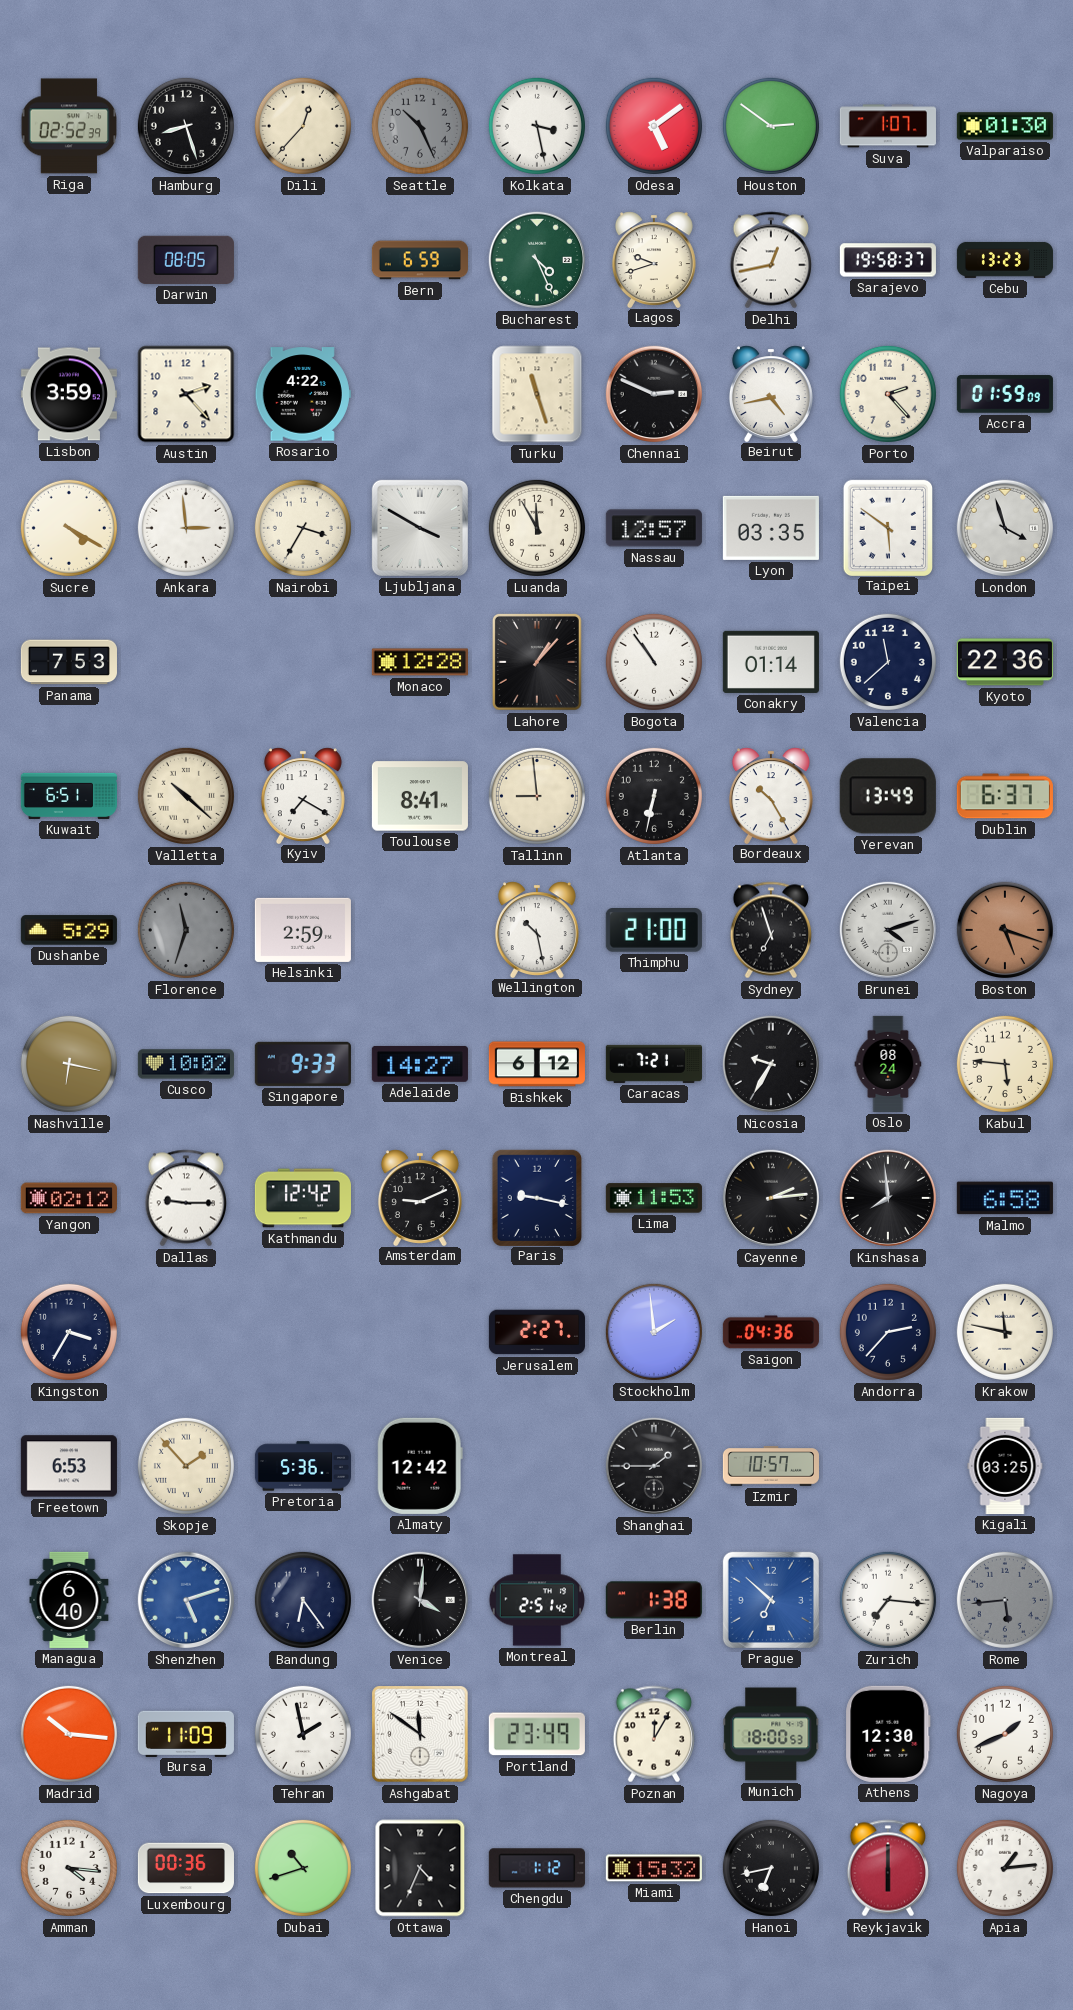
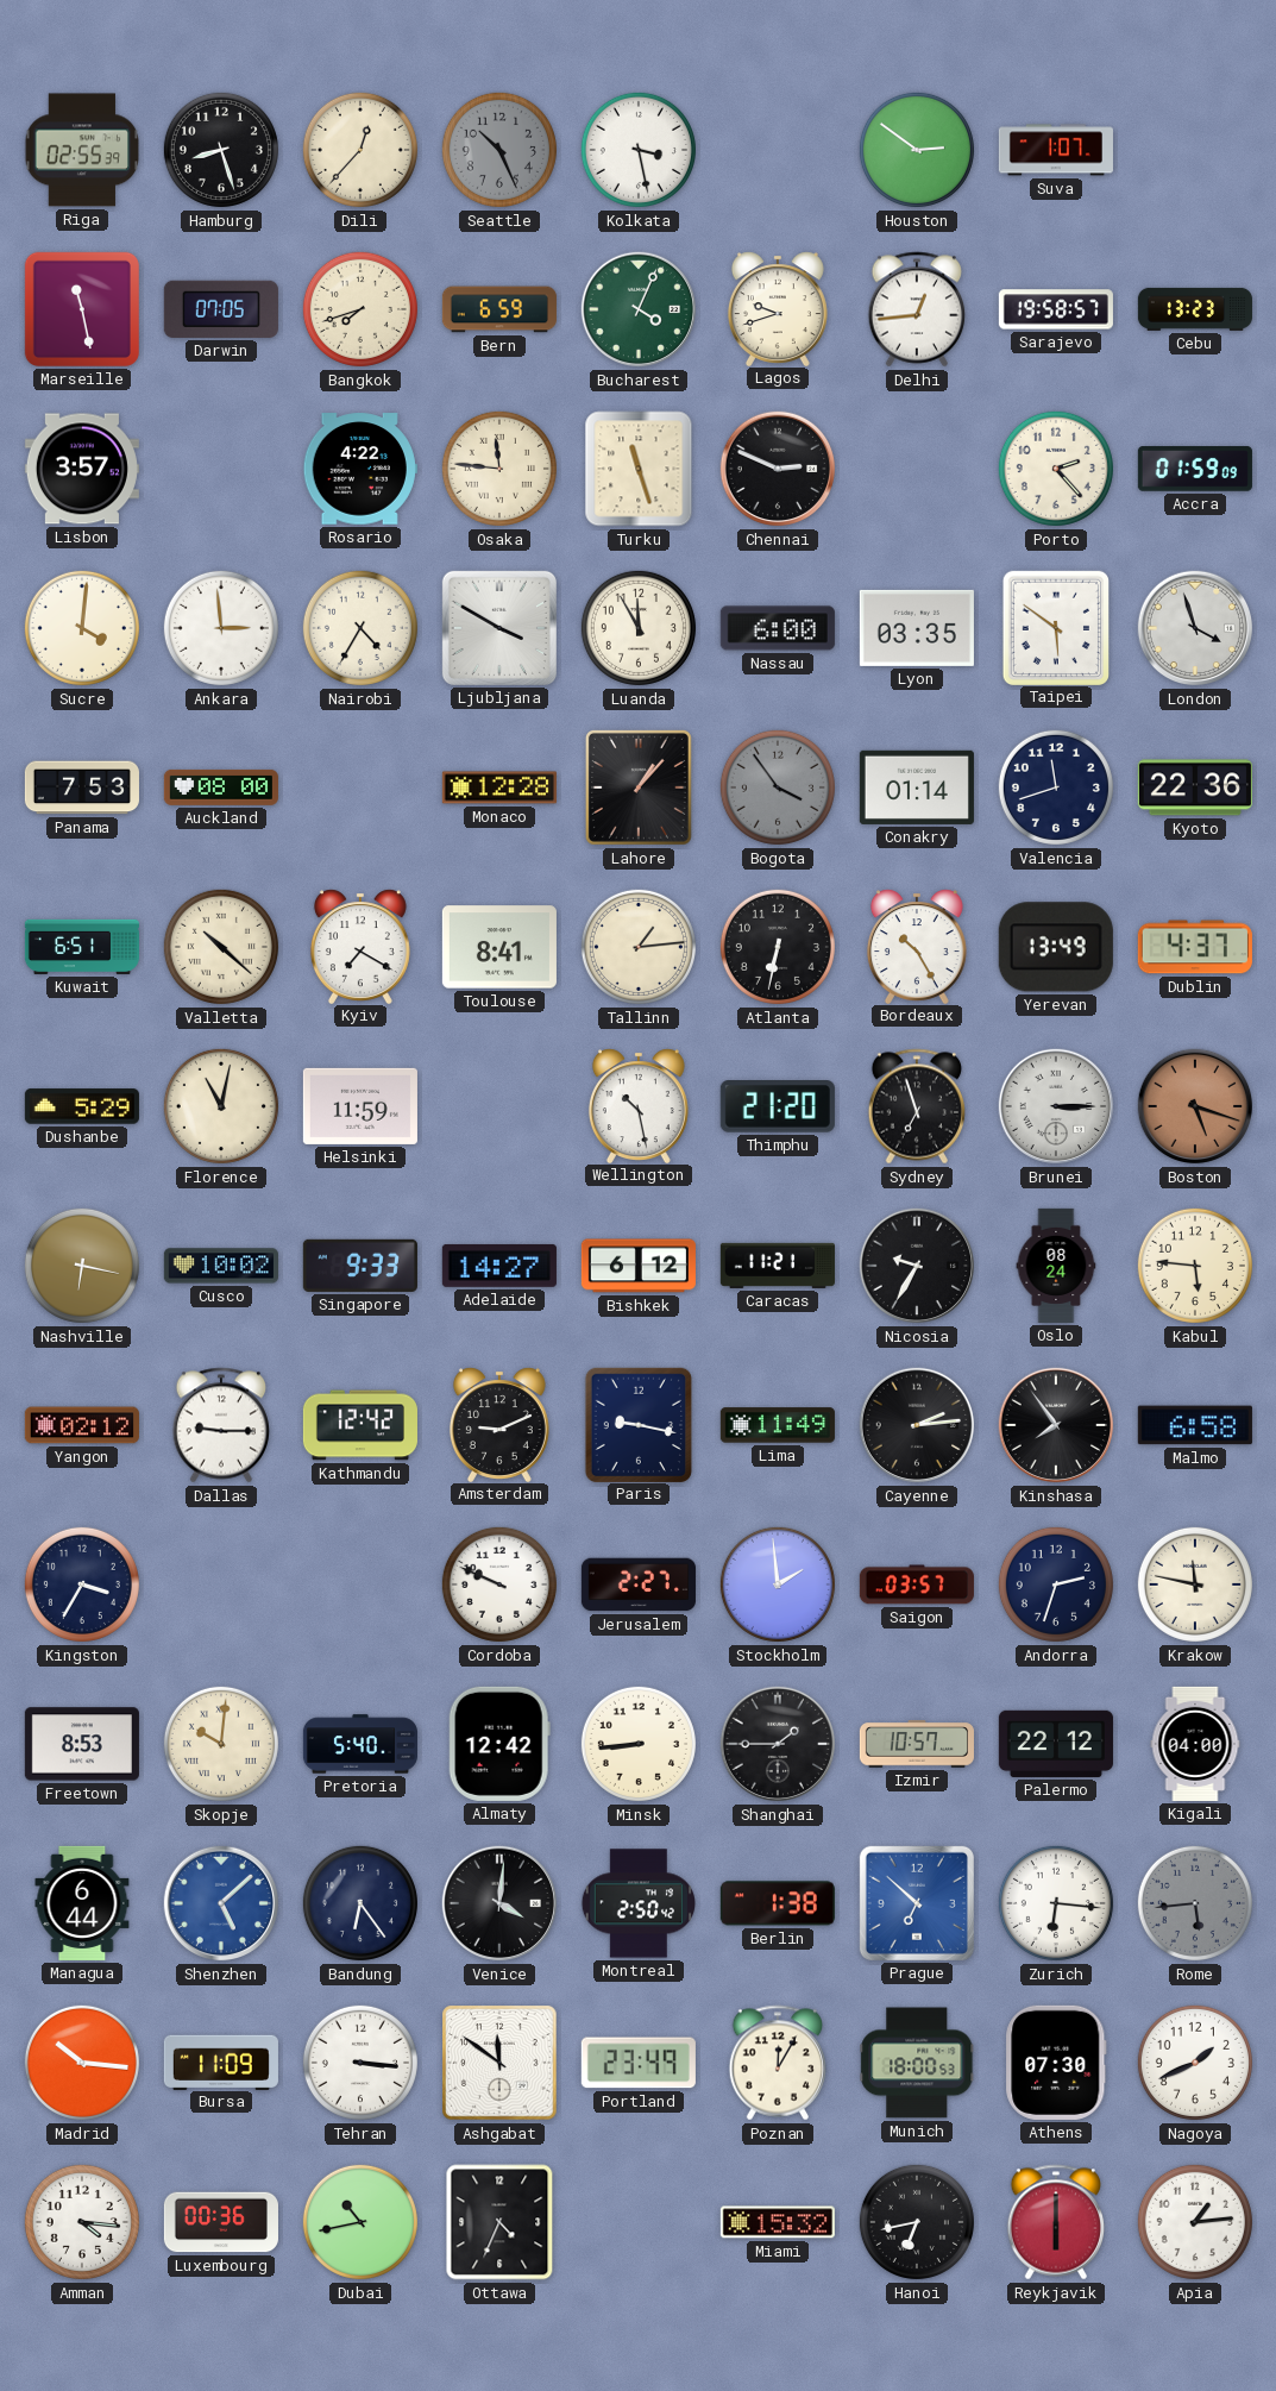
Riga: 02:52 -> 02:55 (82, 150)
Odesa: 5:09 -> none (654, 126)
Valparaiso: 01:30 -> none (1005, 126)
Marseille: none -> 11:28 (82, 309)
Darwin: 08:05 -> 07:05 (221, 309)
Bangkok: none -> 7:42 (360, 309)
Bucharest: 4:26 -> 4:04 (639, 309)
Delhi: 12:43 -> 12:44 (917, 309)
Sarajevo: 19:58:37 -> 19:58:57 (1056, 309)
Lisbon: 3:59 -> 3:57 (82, 469)
Austin: 2:23 -> none (186, 394)
Osaka: none -> 11:46 (499, 469)
Beirut: 4:43 -> none (771, 393)
Sucre: 4:20 -> 4:01 (82, 628)
Nairobi: 3:35 -> 4:35 (360, 628)
Nassau: 12:57 -> 6:00 (778, 628)
Auckland: none -> 08:00 (221, 787)
Bogota: 10:54 -> 3:54 (778, 787)
Bogota dial: white -> grey (778, 787)
Valencia: 11:38 -> 11:42 (1056, 787)
Tallinn: 8:59 -> 1:14 (639, 947)
Dublin: 6:37 -> 4:37 (1195, 947)
Florence: 11:33 -> 11:02 (221, 1106)
Florence dial: grey -> cream (221, 1106)
Helsinki: 2:59 -> 11:59 (360, 1106)
Thimphu: 21:00 -> 21:20 (778, 1106)
Brunei: 4:12 -> 3:15 (1056, 1106)
Caracas: 7:21 -> 11:21 (778, 1266)
Lima: 11:53 -> 11:49 (778, 1425)
Kinshasa: 7:59 -> 7:54 (1056, 1425)
Cordoba: none -> 9:49 (499, 1584)
Saigon: 04:36 -> 03:57 (917, 1584)
Andorra: 2:37 -> 2:33 (1056, 1584)
Freetown: 6:53 -> 8:53 (82, 1744)
Skopje: 1:53 -> 10:01 (221, 1744)
Pretoria: 5:36 -> 5:40 (360, 1744)
Minsk: none -> 8:44 (639, 1744)
Palermo: none -> 22:12 (1056, 1744)
Kigali: 03:25 -> 04:00 (1195, 1744)
Managua: 6:40 -> 6:44 (82, 1903)
Shenzhen: 5:12 -> 5:08 (221, 1903)
Montreal: 2:51 -> 2:50 (637, 1903)
Zurich: 7:16 -> 6:16 (1056, 1903)
Tehran: 1:58 -> 3:16 (360, 2063)
Athens: 12:30 -> 07:30 (1056, 2063)
Dubai: 10:42 -> 10:43 (360, 2222)
Chengdu: 1:12 -> none (537, 1868)
